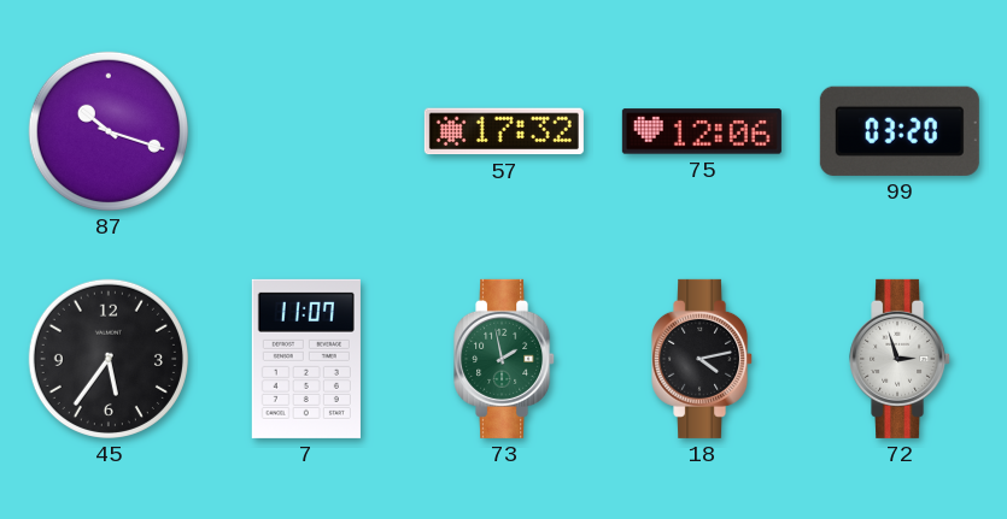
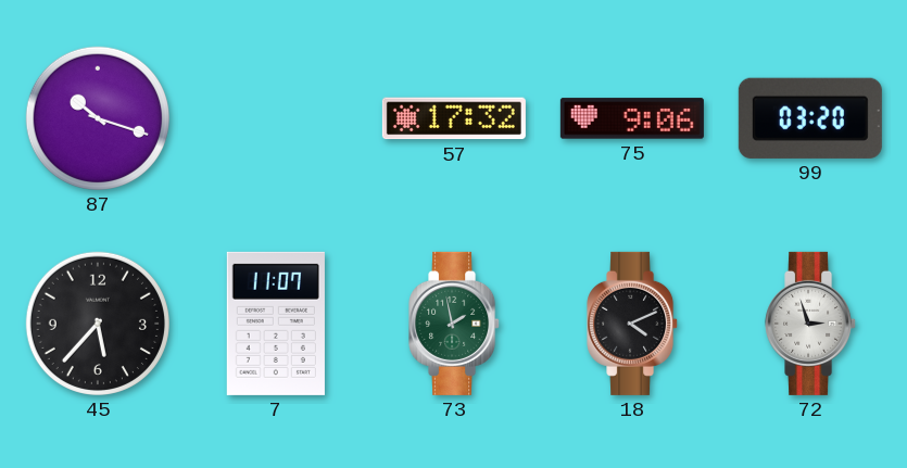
75: 12:06 -> 9:06 (632, 118)
45: 5:36 -> 5:37 (98, 324)
18: 4:13 -> 4:11 (633, 324)
